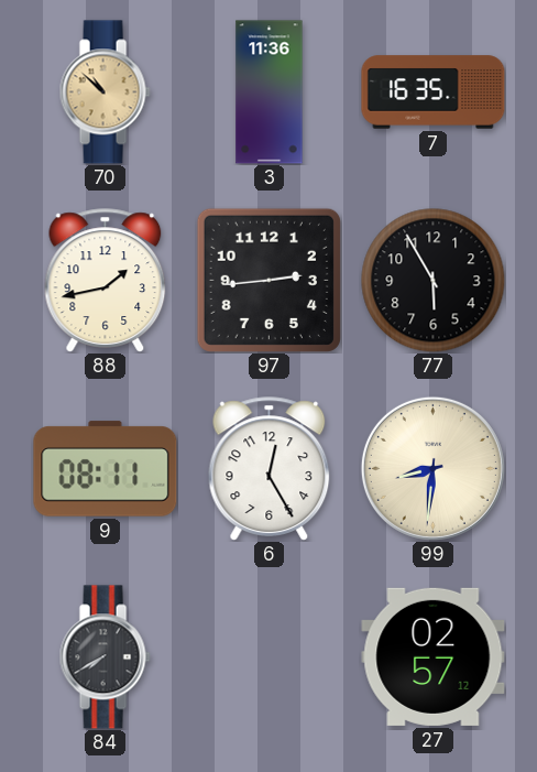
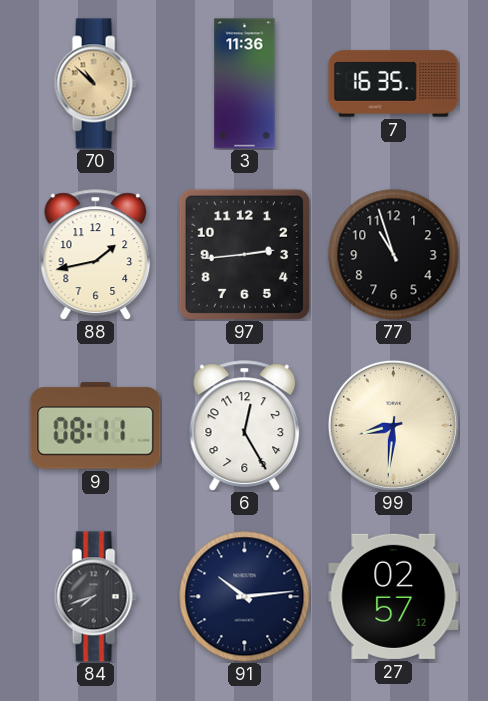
77: 5:55 -> 10:57 (394, 255)
84: 7:40 -> 7:42 (95, 597)
91: none -> 10:14 (245, 597)
